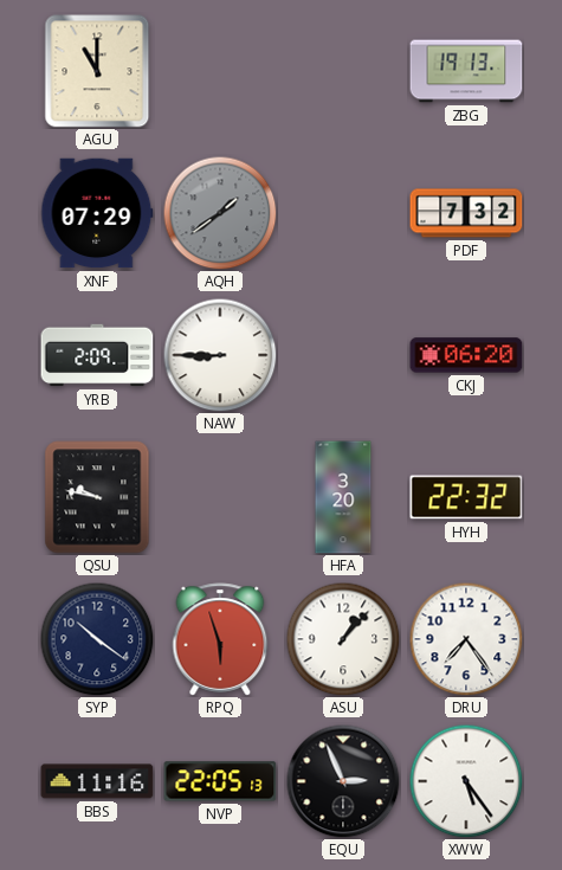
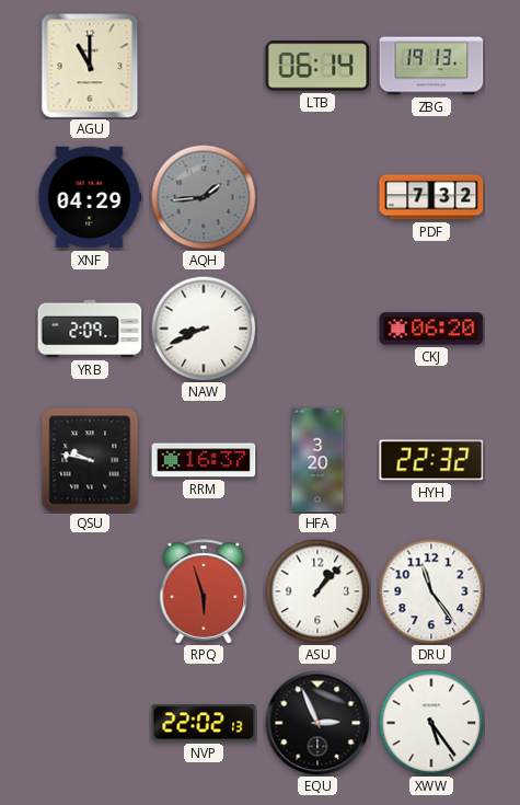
LTB: none -> 06:14 (317, 66)
XNF: 07:29 -> 04:29 (90, 197)
AQH: 1:39 -> 1:44 (204, 197)
NAW: 8:45 -> 8:41 (204, 329)
RRM: none -> 16:37 (204, 460)
SYP: 10:21 -> none (97, 639)
DRU: 7:24 -> 11:24 (431, 591)
BBS: 11:16 -> none (97, 781)
NVP: 22:05 -> 22:02 (204, 723)
